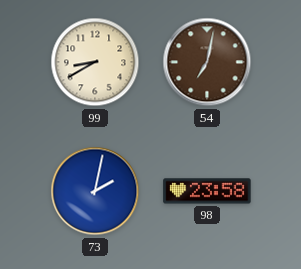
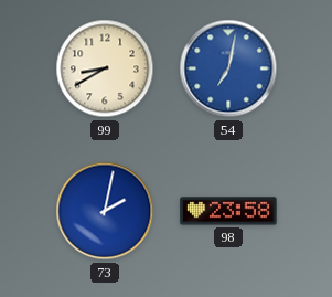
54 dial: brown -> blue (228, 68)
